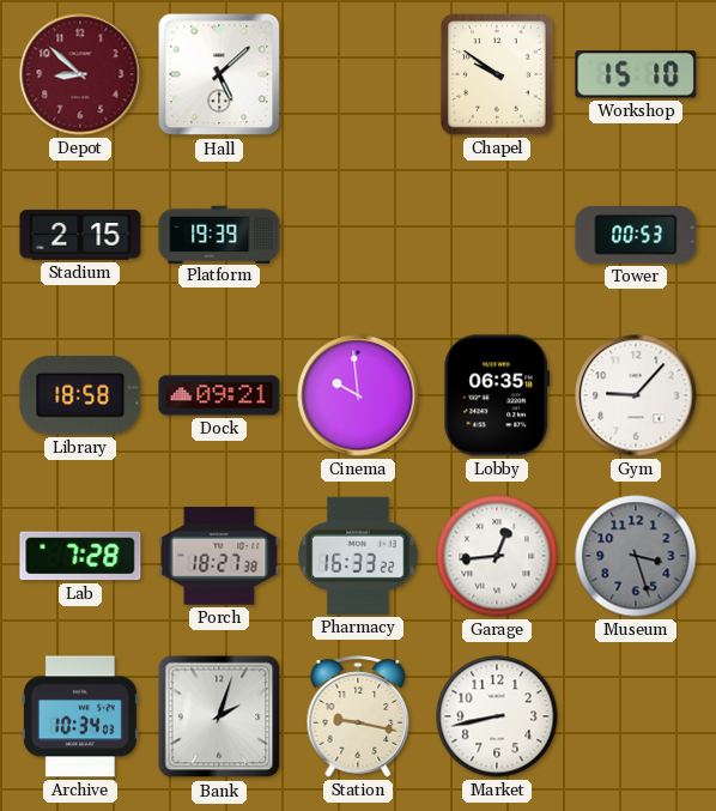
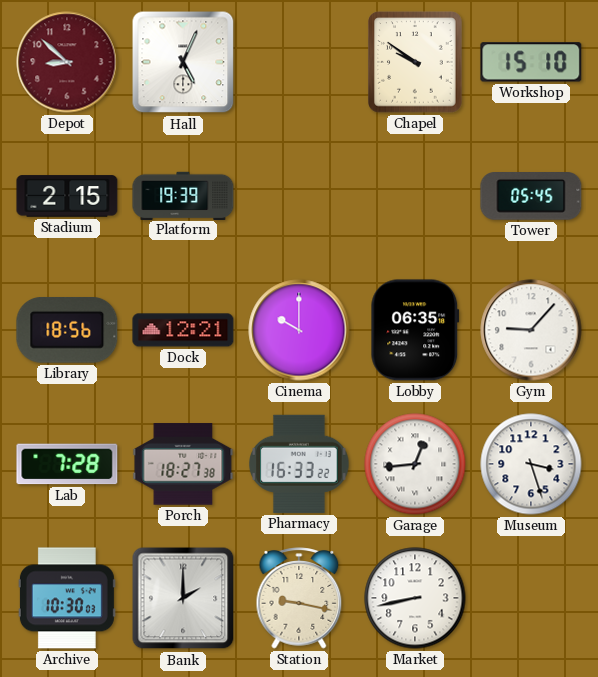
Hall: 5:08 -> 5:04 (183, 62)
Tower: 00:53 -> 05:45 (531, 197)
Library: 18:58 -> 18:56 (67, 331)
Dock: 09:21 -> 12:21 (183, 330)
Cinema: 9:59 -> 10:00 (299, 330)
Museum dial: grey -> white (531, 464)
Archive: 10:34 -> 10:30 (67, 598)
Bank: 2:03 -> 2:00 (183, 598)
